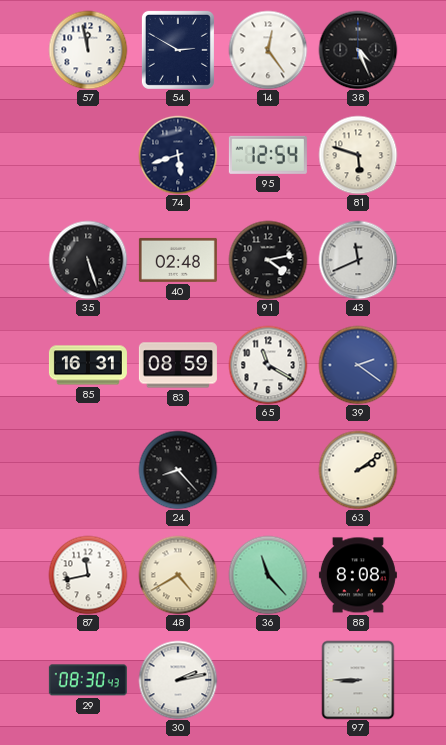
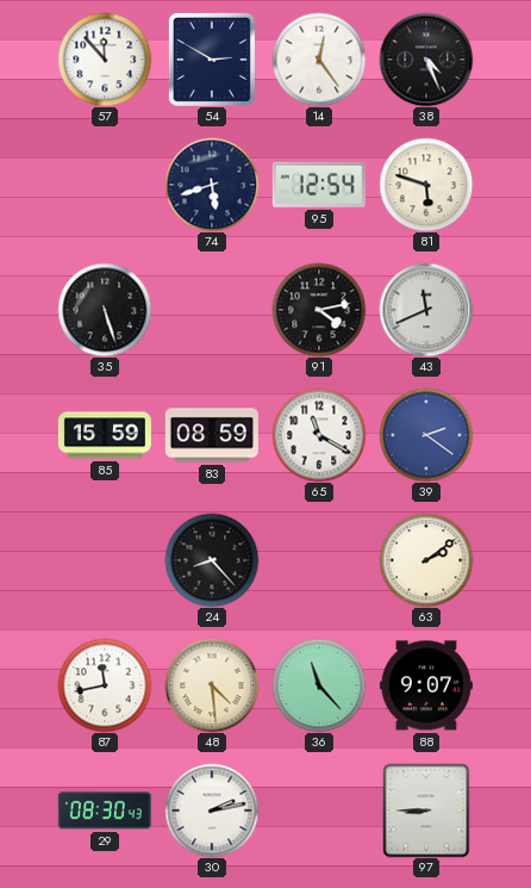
57: 11:58 -> 11:53 (105, 60)
40: 02:48 -> none (178, 260)
85: 16:31 -> 15:59 (105, 435)
48: 4:40 -> 4:29 (212, 685)
88: 8:08 -> 9:07 (426, 685)
